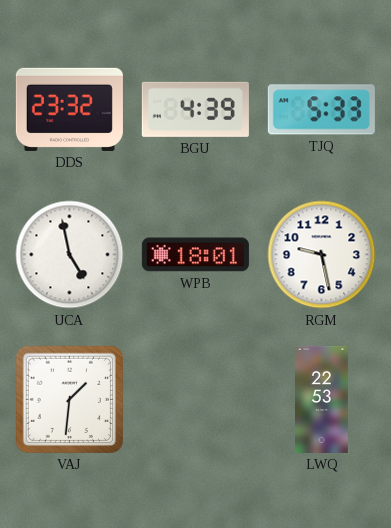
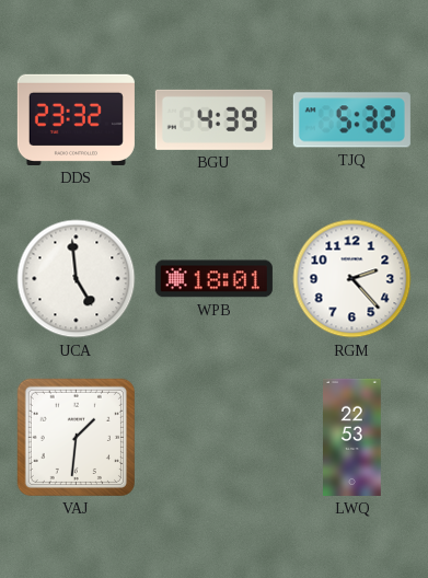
TJQ: 5:33 -> 5:32 (351, 120)
UCA: 4:58 -> 4:59 (77, 279)
RGM: 9:28 -> 2:23 (352, 279)
